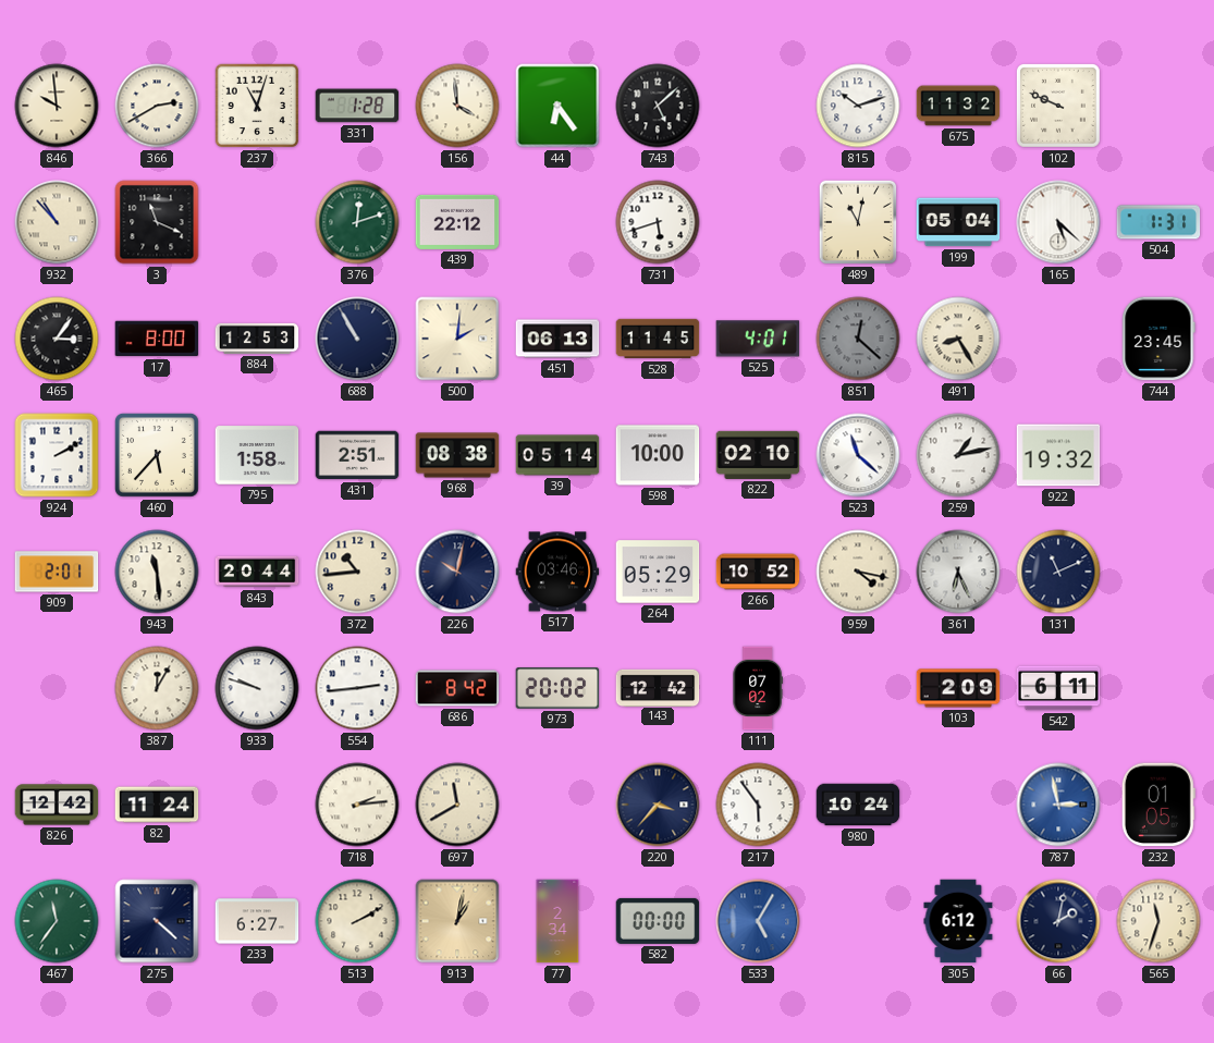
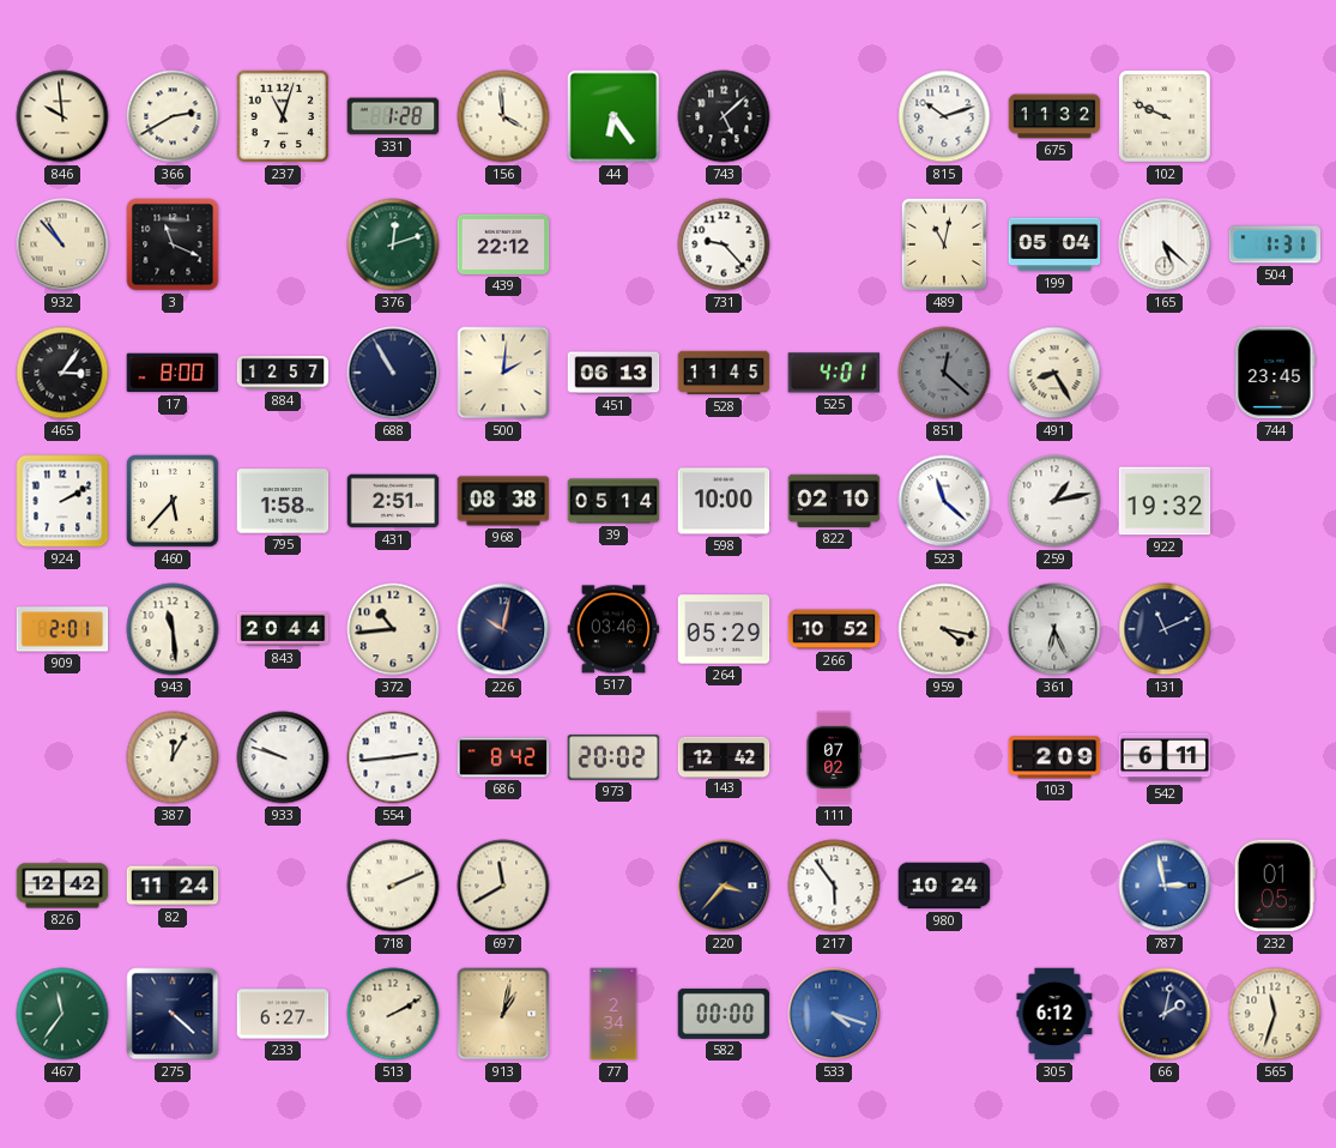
731: 5:42 -> 9:23 (724, 244)
884: 12:53 -> 12:57 (283, 373)
718: 2:14 -> 2:11 (393, 886)
533: 5:05 -> 4:18 (834, 1014)
